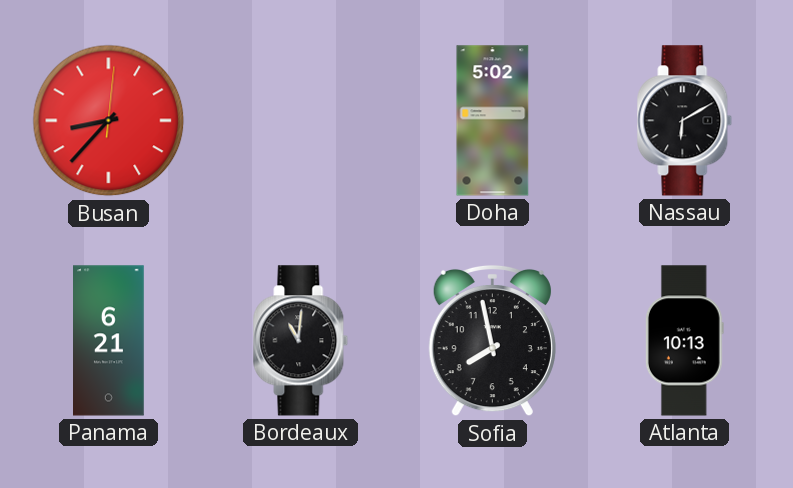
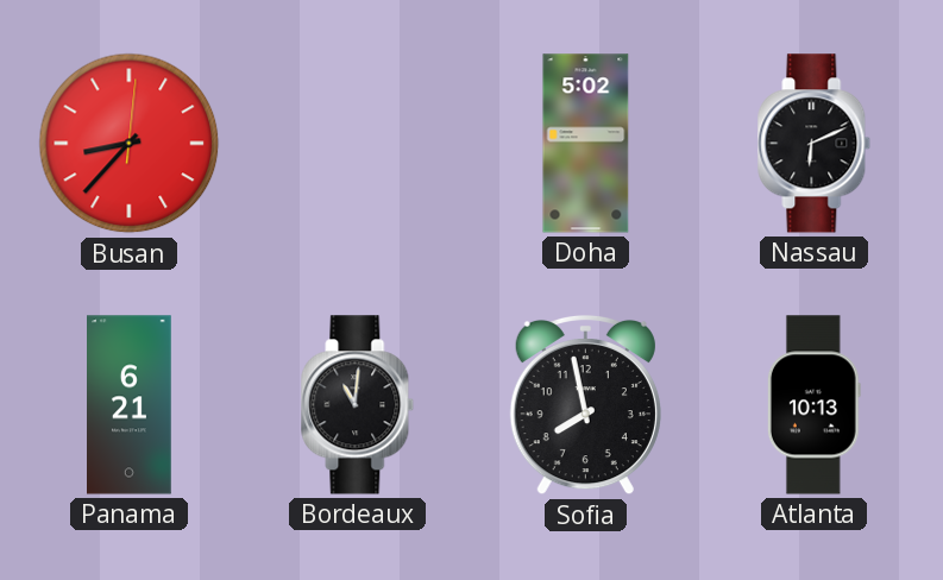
Nassau: 6:10 -> 6:11 (815, 144)
